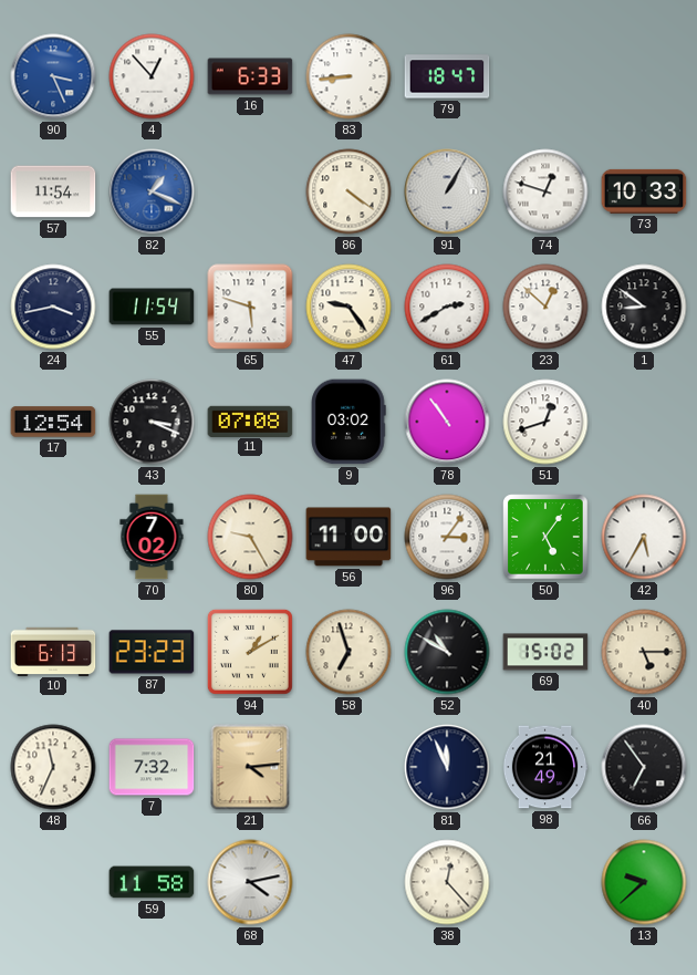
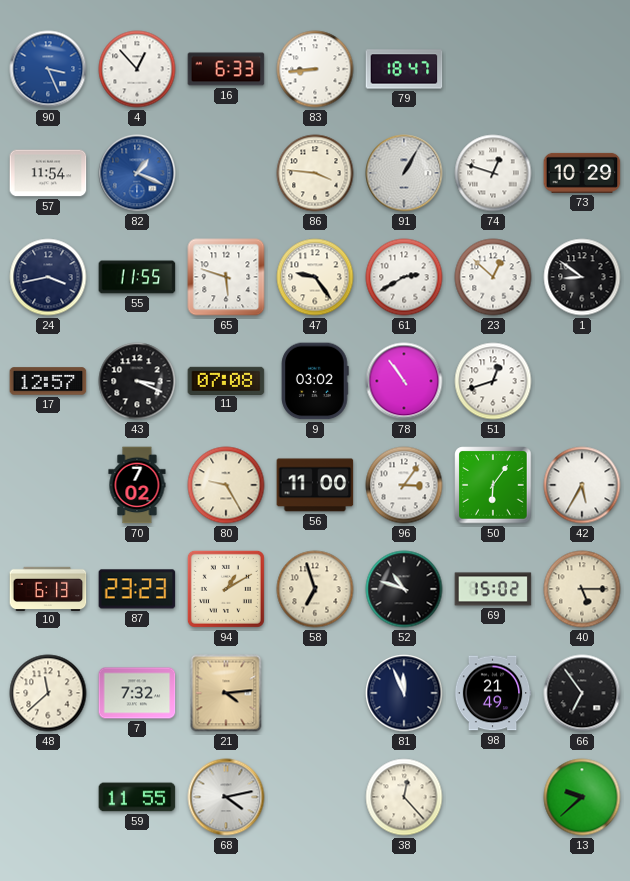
86: 4:21 -> 3:46 (315, 173)
73: 10:33 -> 10:29 (582, 173)
55: 11:54 -> 11:55 (137, 277)
17: 12:54 -> 12:57 (48, 381)
50: 5:06 -> 6:06 (493, 485)
52: 10:50 -> 10:48 (404, 589)
48: 11:34 -> 11:38 (48, 693)
59: 11:58 -> 11:55 (137, 797)
